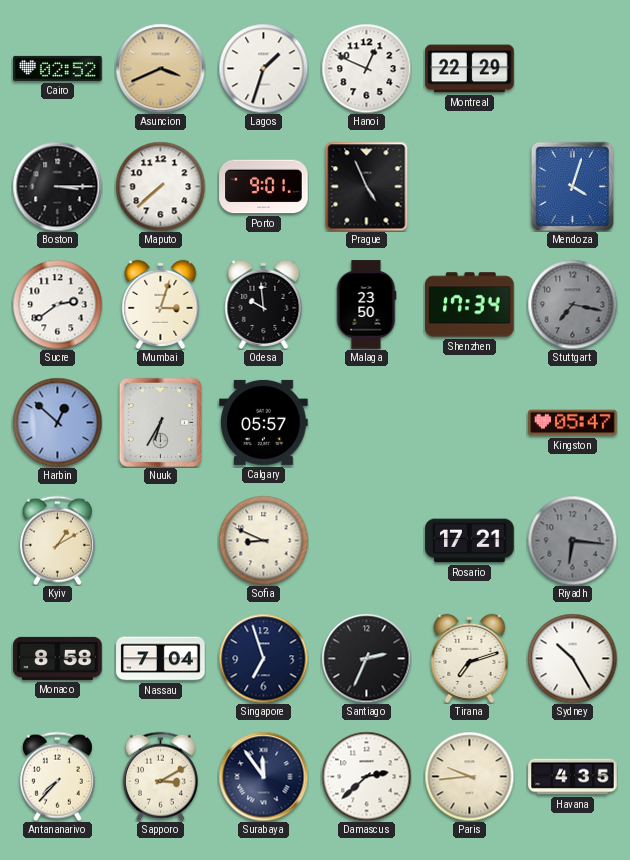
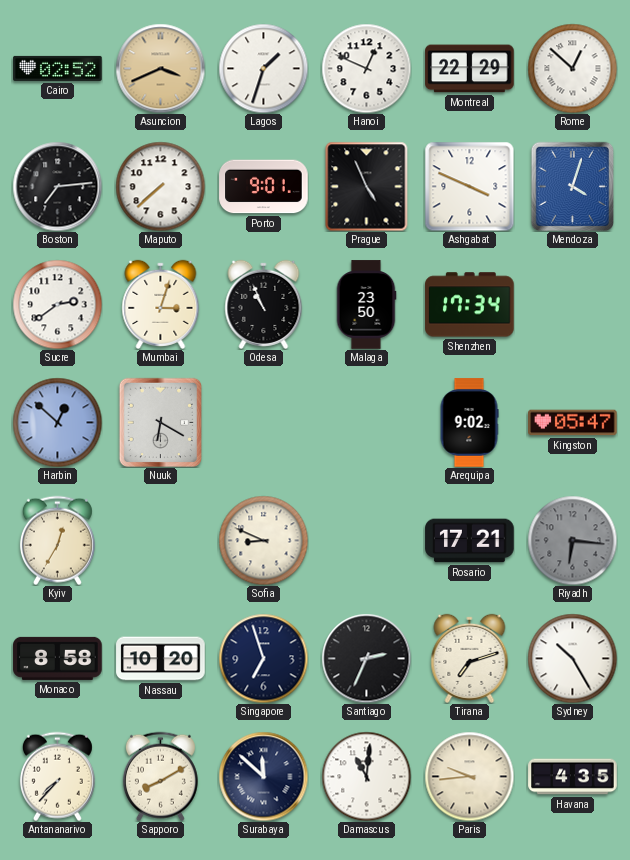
Rome: none -> 12:52 (572, 68)
Boston: 3:15 -> 7:14 (57, 186)
Ashgabat: none -> 3:49 (469, 186)
Odesa: 9:59 -> 10:56 (264, 304)
Stuttgart: 7:17 -> none (572, 304)
Nuuk: 6:35 -> 6:20 (160, 422)
Calgary: 05:57 -> none (264, 422)
Arequipa: none -> 9:02 (469, 423)
Kyiv: 1:10 -> 12:35 (57, 540)
Nassau: 7:04 -> 10:20 (161, 659)
Sapporo: 3:10 -> 8:10 (160, 776)
Surabaya: 11:54 -> 11:52 (263, 776)
Damascus: 2:38 -> 11:01 (366, 776)
